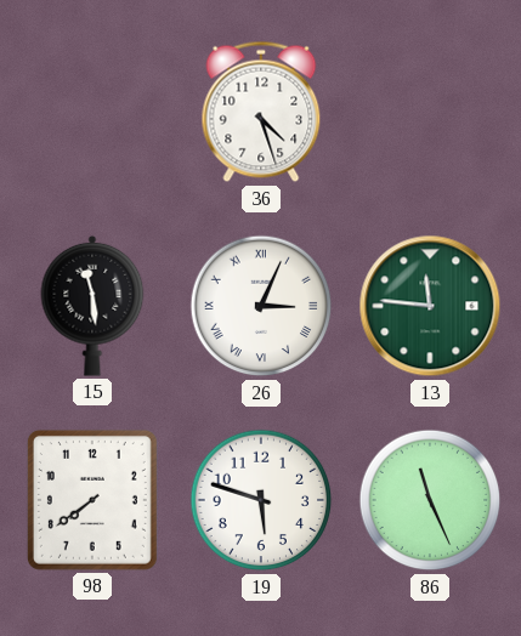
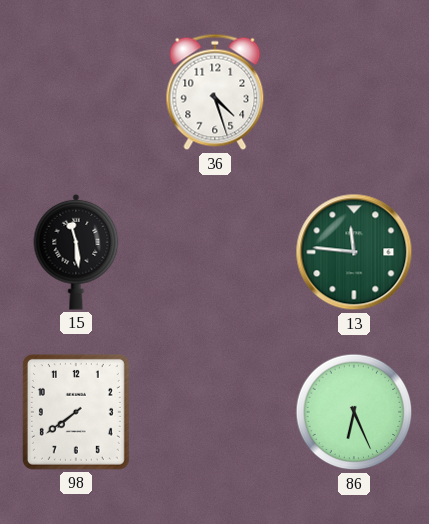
26: 3:04 -> none (261, 306)
19: 5:48 -> none (261, 500)
86: 11:26 -> 6:26 (354, 412)
